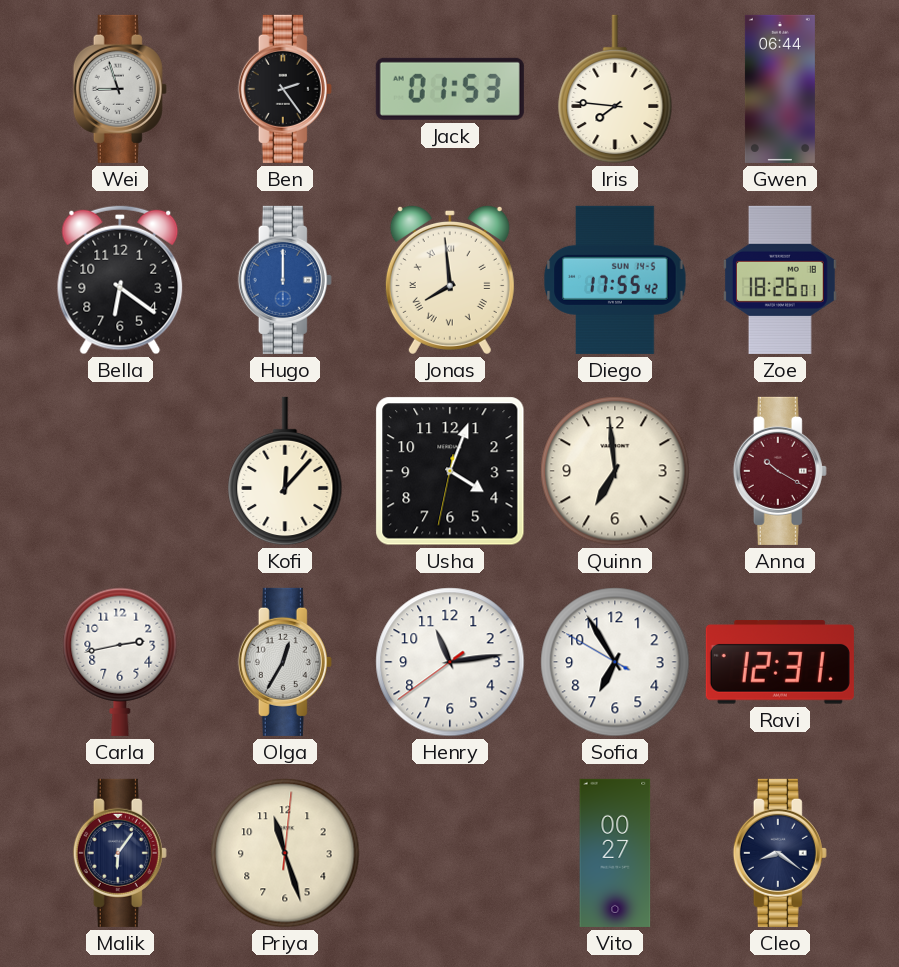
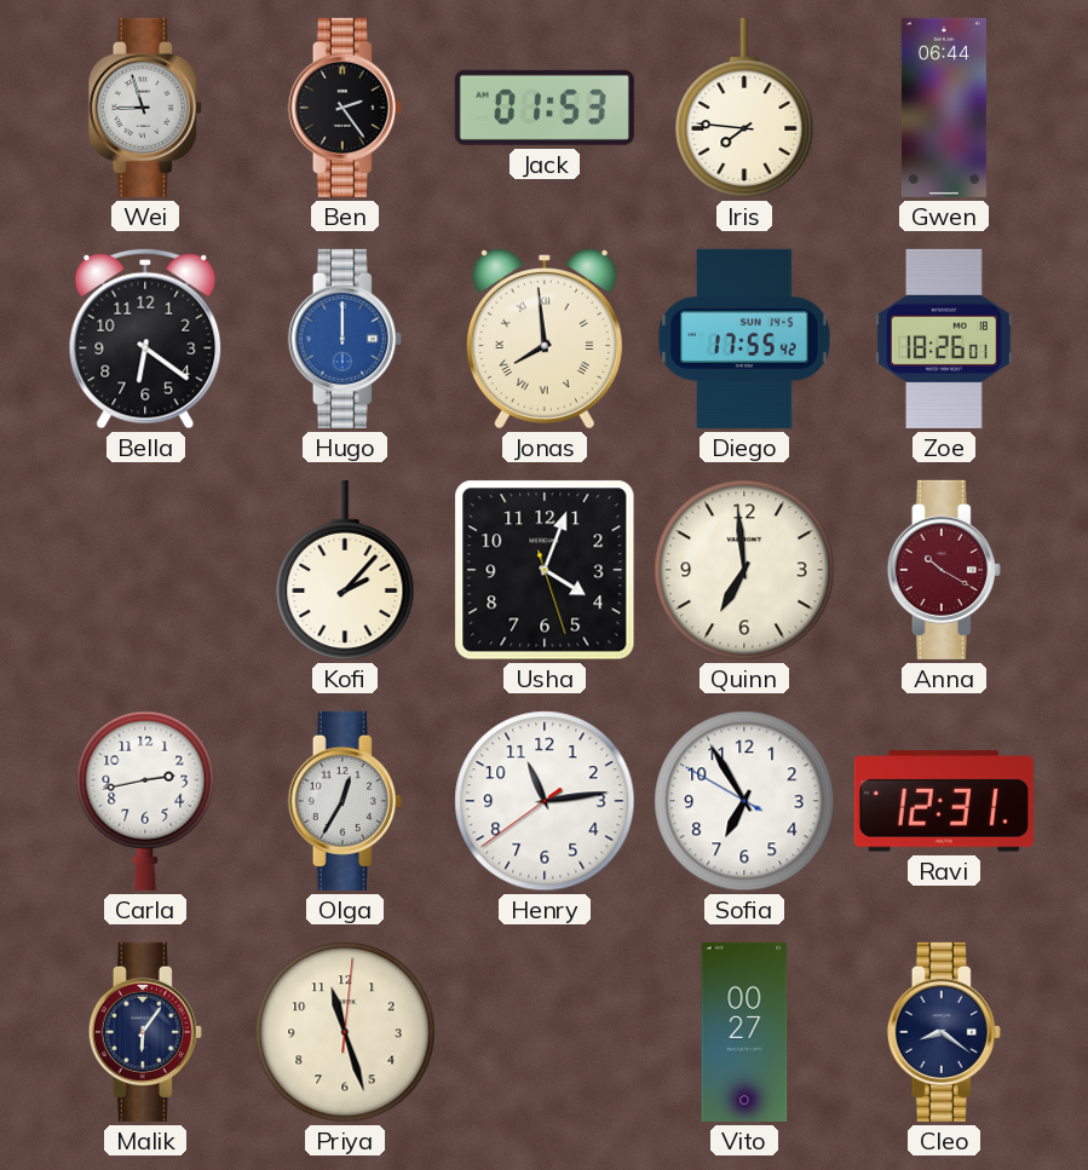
Kofi: 12:07 -> 2:07 (345, 570)
Usha: 4:03:32 -> 4:03:27 (545, 570)
